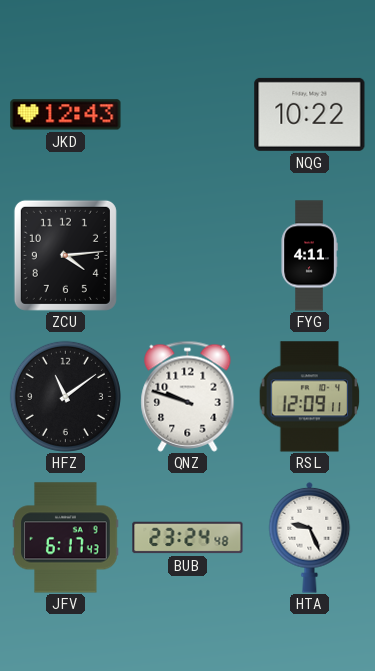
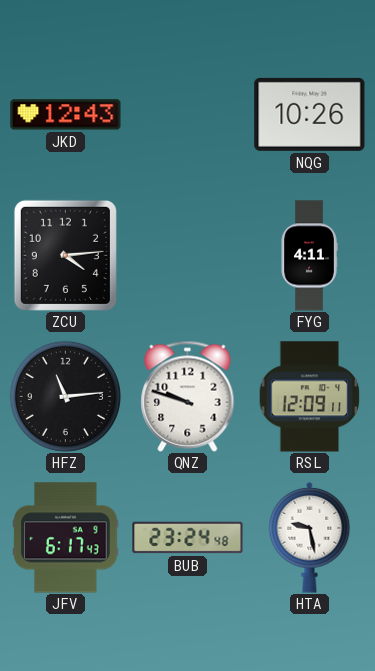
NQG: 10:22 -> 10:26 (310, 114)
HFZ: 11:09 -> 11:14 (65, 396)
HTA: 9:26 -> 9:28 (310, 537)
